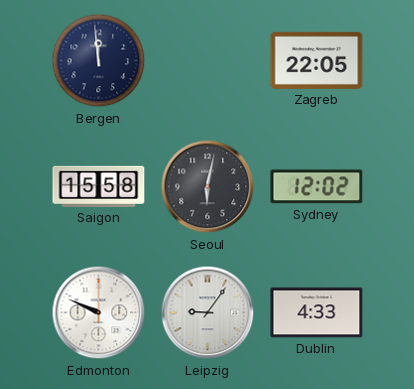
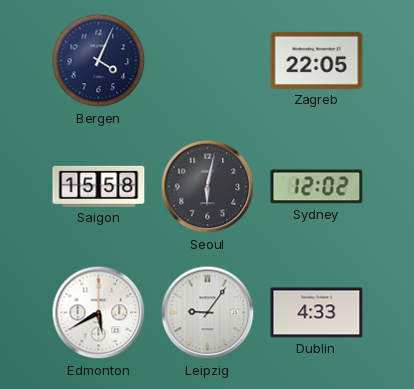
Bergen: 11:59 -> 4:04 (99, 61)
Edmonton: 9:49 -> 5:40 (99, 313)
